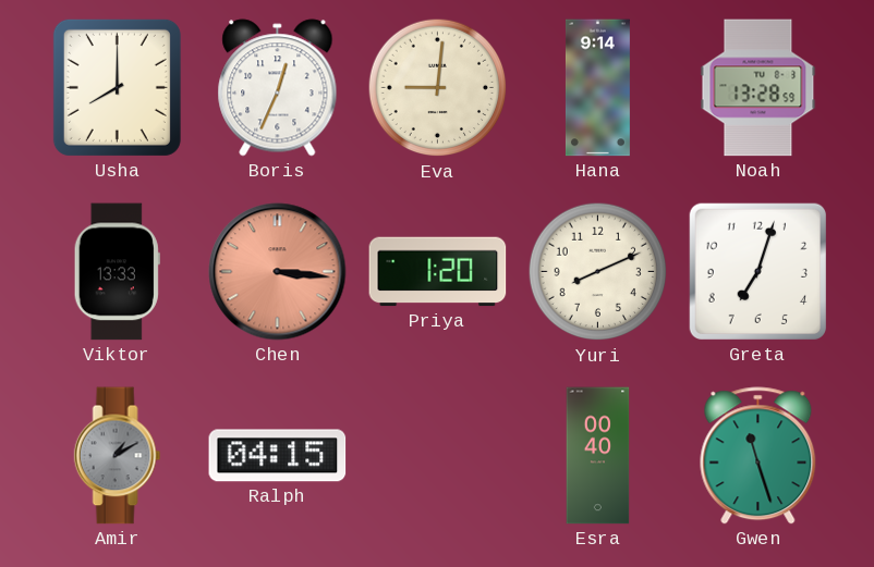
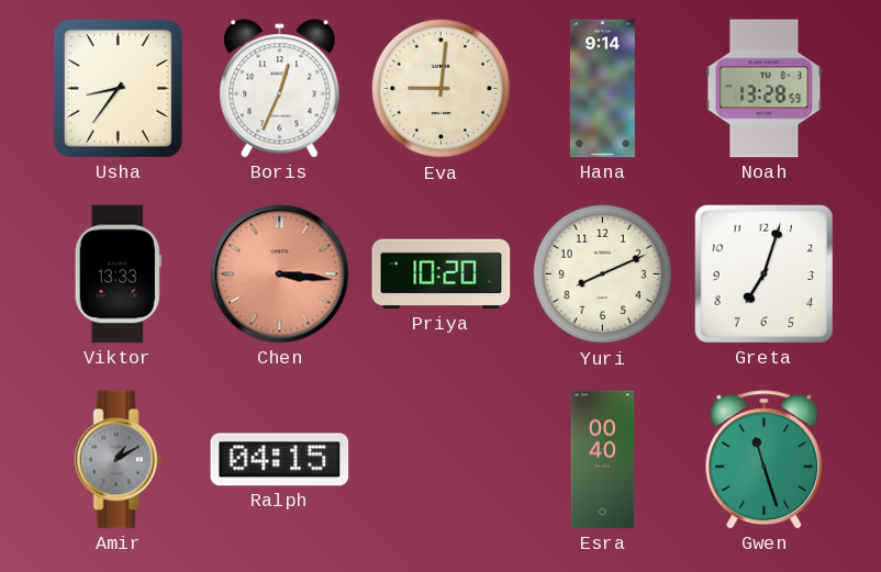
Usha: 8:00 -> 8:36 (118, 88)
Priya: 1:20 -> 10:20 (442, 274)
